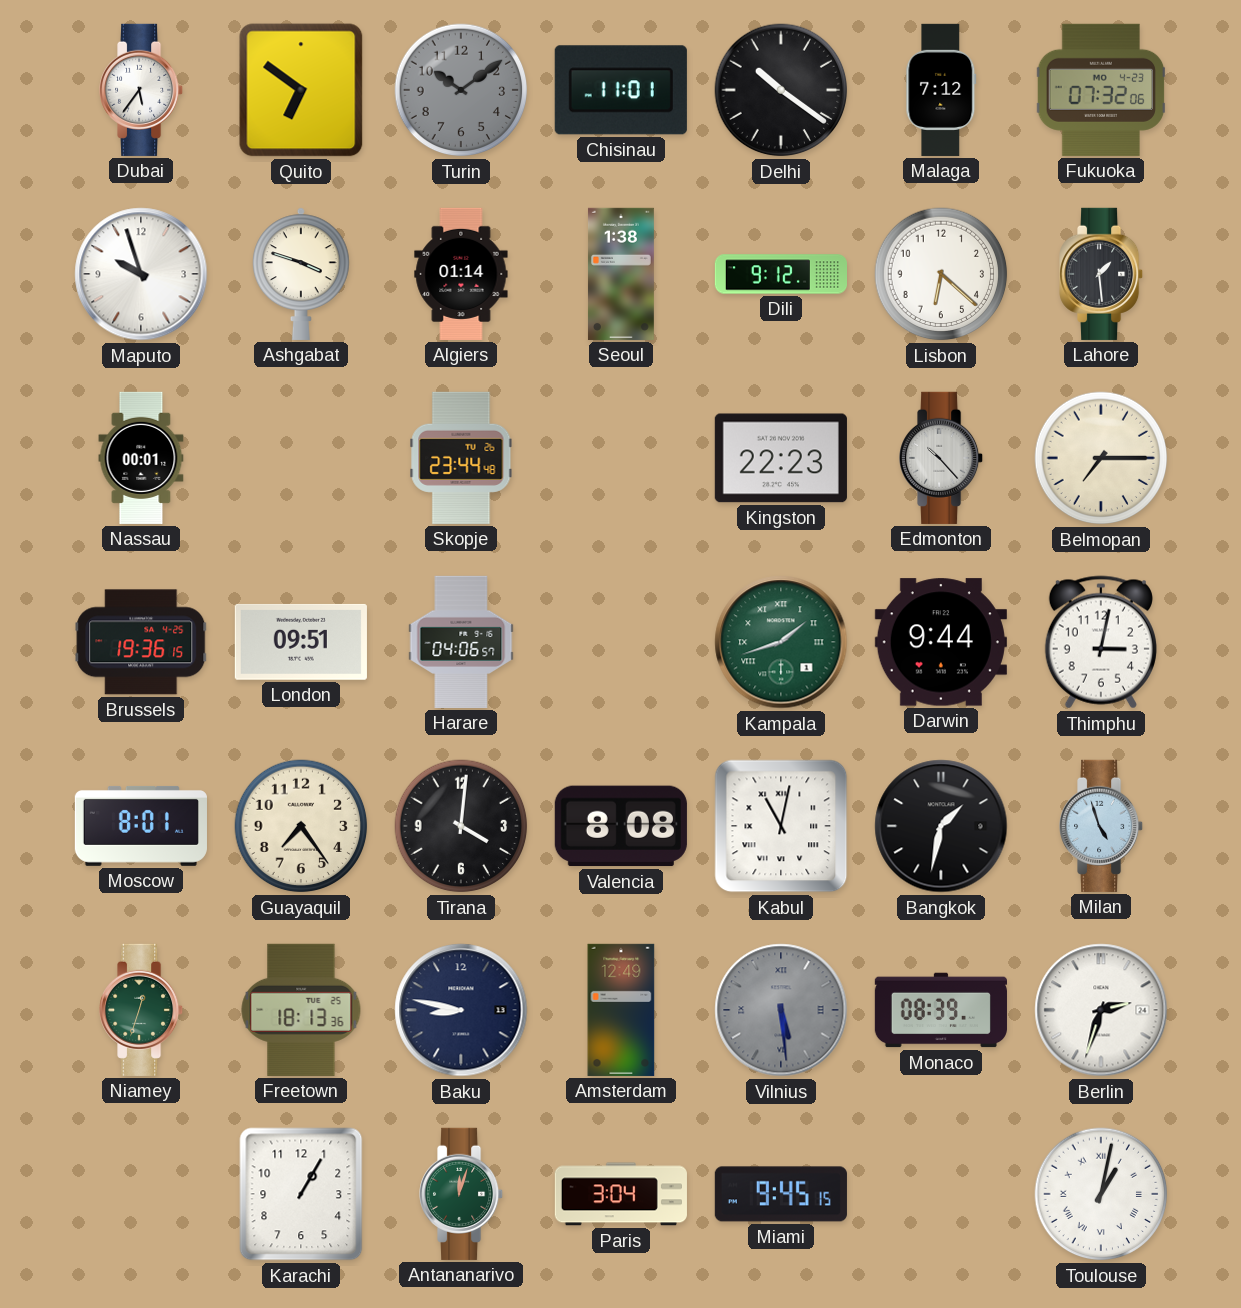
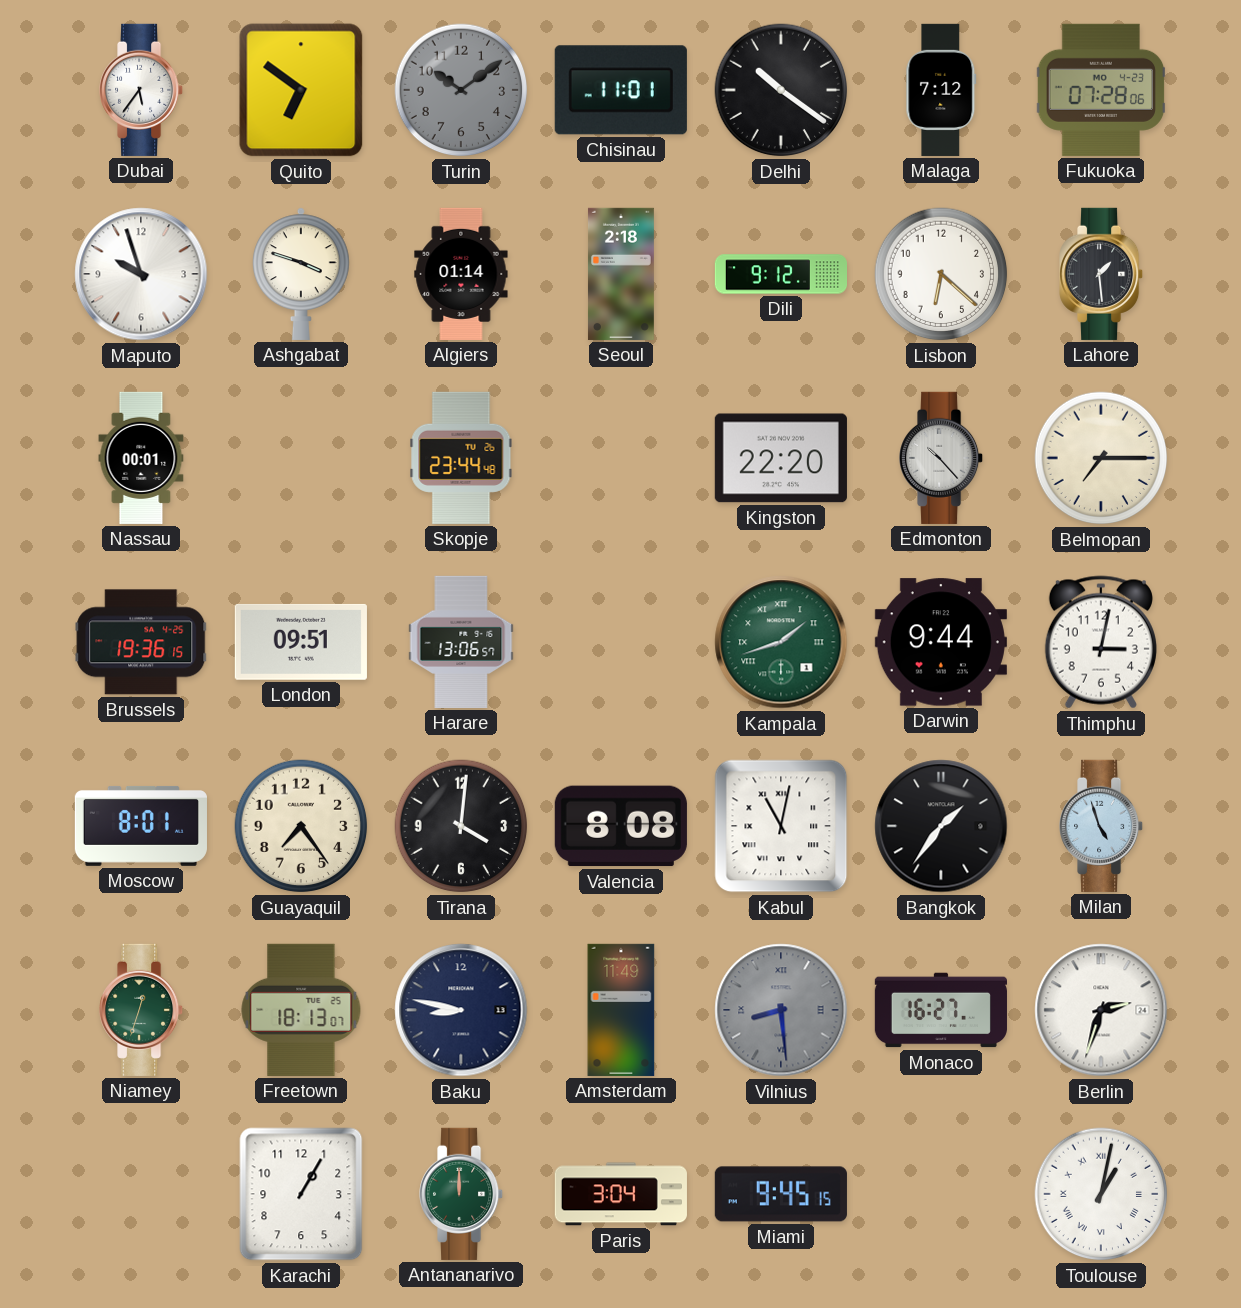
Fukuoka: 07:32 -> 07:28 (1101, 90)
Seoul: 1:38 -> 2:18 (621, 274)
Kingston: 22:23 -> 22:20 (781, 458)
Harare: 04:06 -> 13:06 (461, 642)
Bangkok: 1:32 -> 1:36 (941, 826)
Freetown: 18:13:36 -> 18:13:07 (301, 1010)
Amsterdam: 12:49 -> 11:49 (621, 1010)
Vilnius: 5:29 -> 8:29 (781, 1010)
Monaco: 08:39 -> 16:27 (941, 1010)
Antananarivo: 12:03 -> 12:00 (462, 1194)
